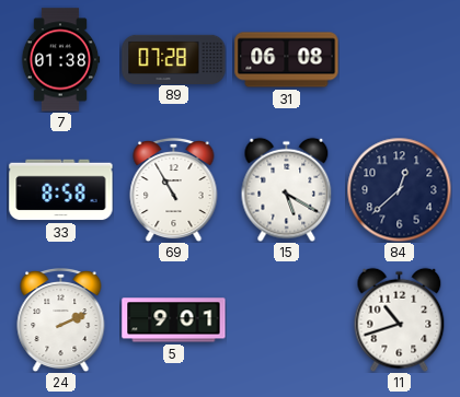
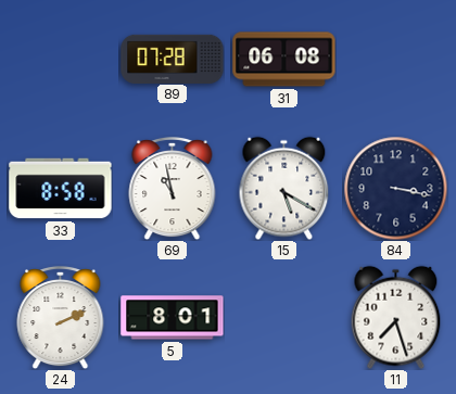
7: 01:38 -> none (60, 60)
69: 10:55 -> 10:58 (173, 188)
84: 12:38 -> 3:17 (395, 188)
5: 9:01 -> 8:01 (173, 318)
11: 10:42 -> 7:27 (396, 317)
